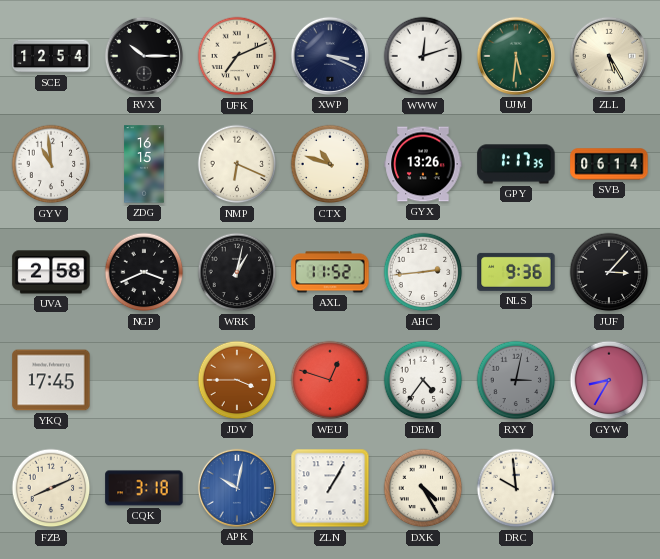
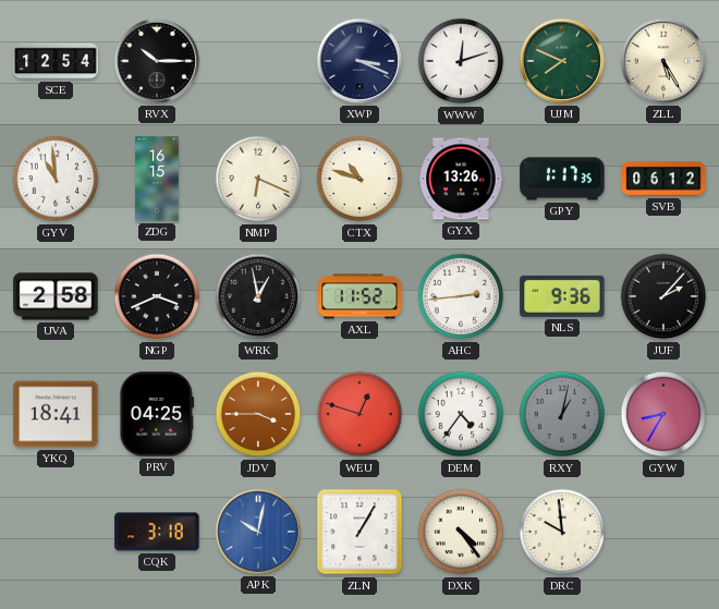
UFK: 7:11 -> none (237, 56)
UJM: 5:31 -> 7:49 (562, 61)
SVB: 06:14 -> 06:12 (663, 179)
WRK: 1:02 -> 12:58 (258, 296)
JUF: 3:07 -> 2:07 (663, 296)
YKQ: 17:45 -> 18:41 (56, 414)
PRV: none -> 04:25 (157, 414)
RXY: 3:02 -> 1:02 (562, 414)
FZB: 8:11 -> none (51, 488)
DXK: 4:25 -> 4:24 (461, 532)
